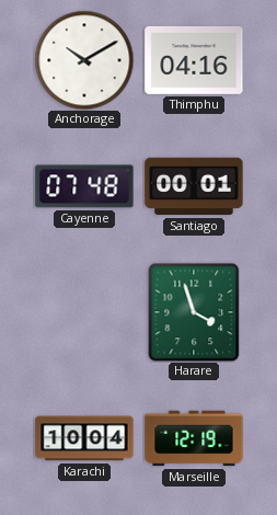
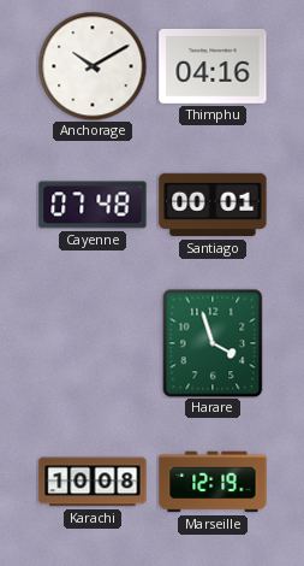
Karachi: 10:04 -> 10:08 (93, 482)
